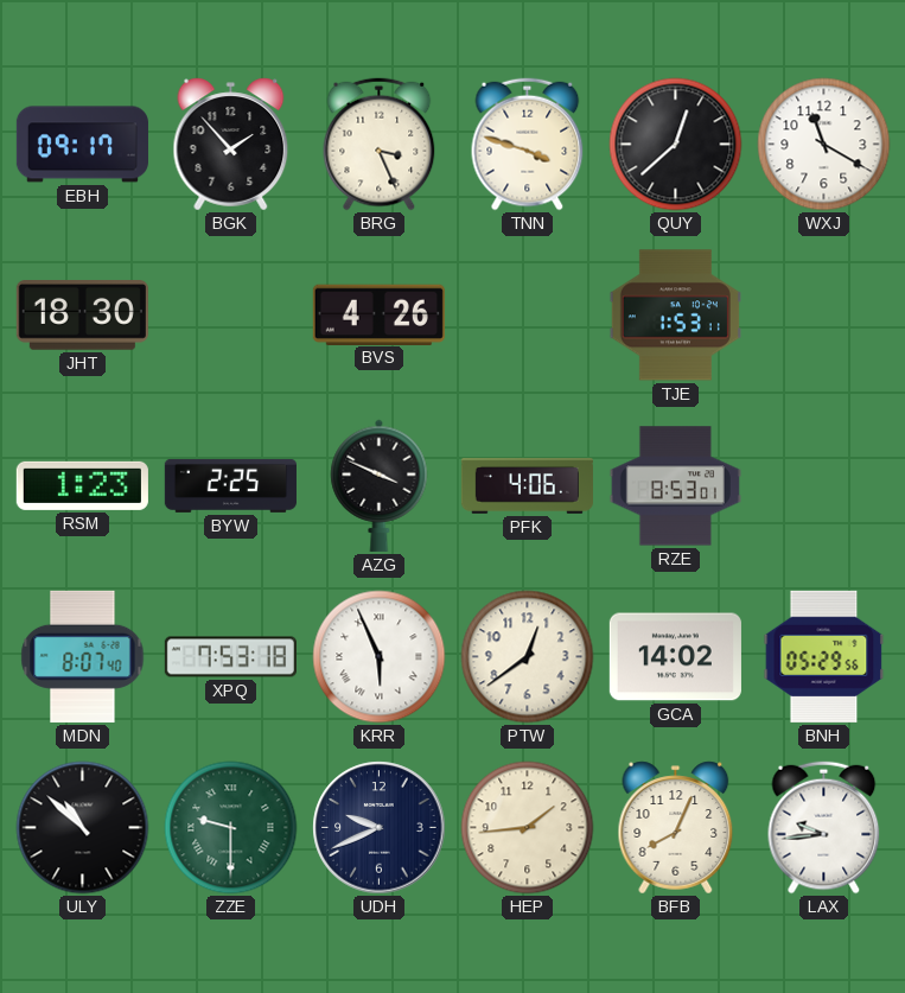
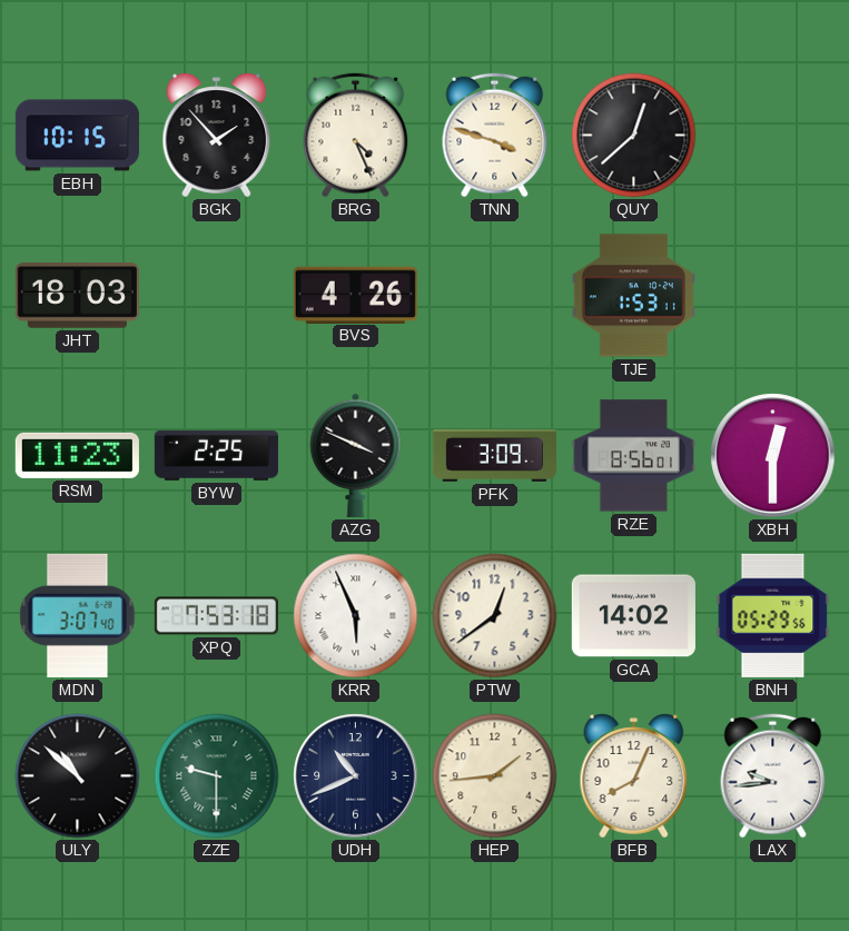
EBH: 09:17 -> 10:15 (77, 136)
BRG: 3:26 -> 4:26 (356, 136)
WXJ: 11:20 -> none (824, 145)
JHT: 18:30 -> 18:03 (77, 296)
RSM: 1:23 -> 11:23 (77, 455)
PFK: 4:06 -> 3:09 (494, 455)
RZE: 8:53 -> 8:56 (633, 456)
XBH: none -> 12:30 (773, 456)
MDN: 8:07 -> 3:07 (78, 615)
UDH: 9:41 -> 10:41 (356, 776)
